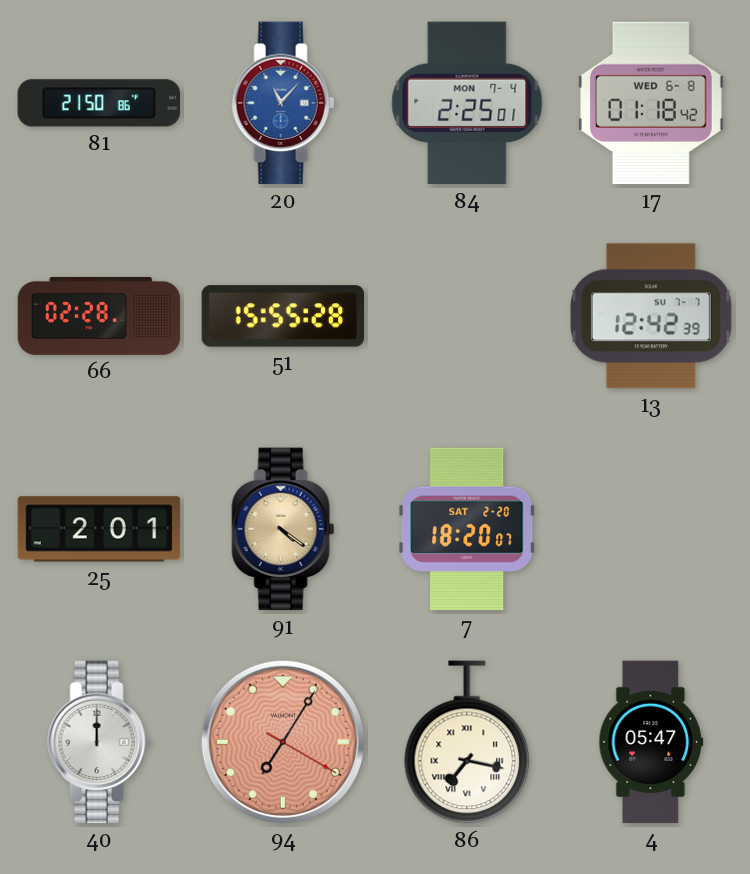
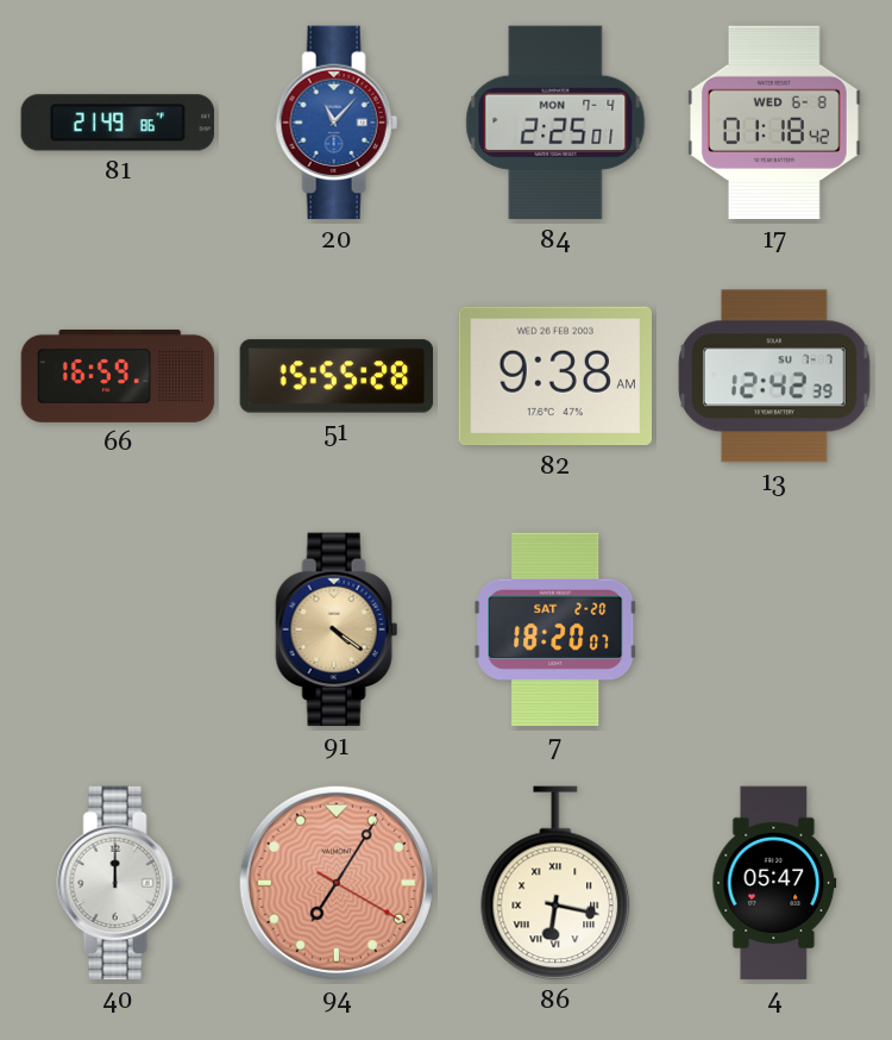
81: 21:50 -> 21:49 (118, 123)
66: 02:28 -> 16:59 (118, 376)
82: none -> 9:38 (554, 376)
25: 2:01 -> none (99, 529)
86: 7:17 -> 6:17 (555, 883)
